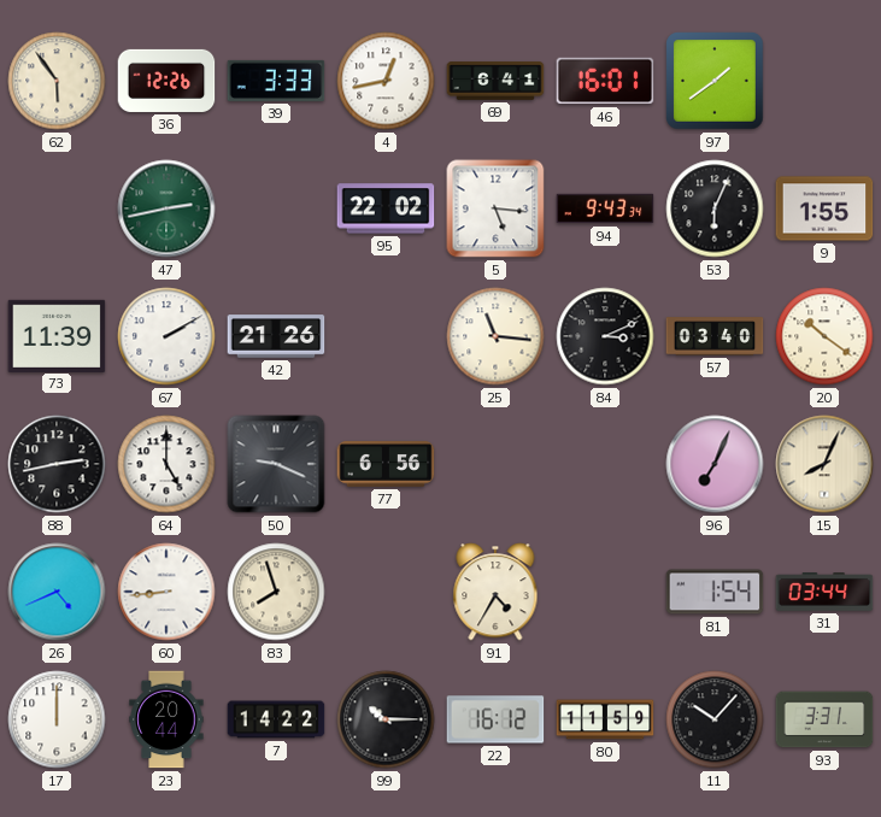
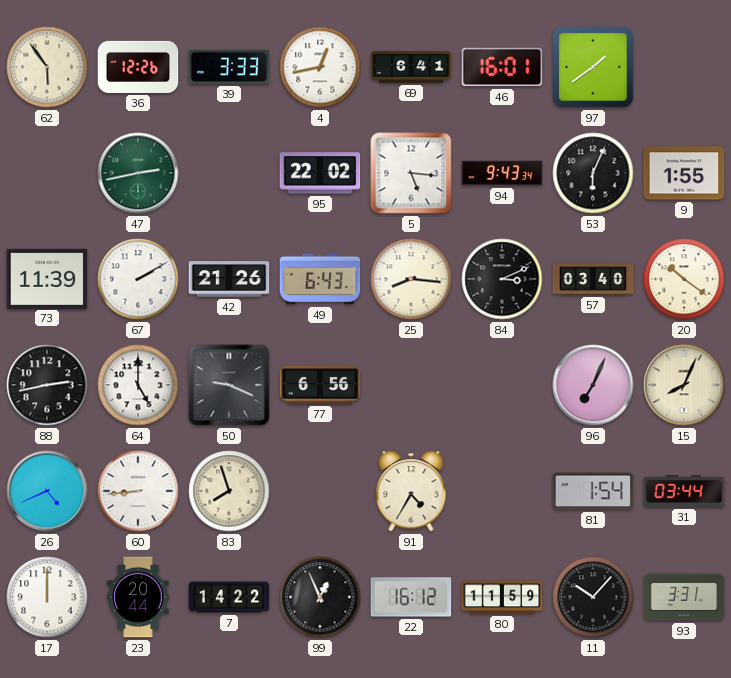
49: none -> 6:43 (320, 279)
25: 11:16 -> 8:16 (411, 279)
99: 10:15 -> 12:56 (320, 597)
